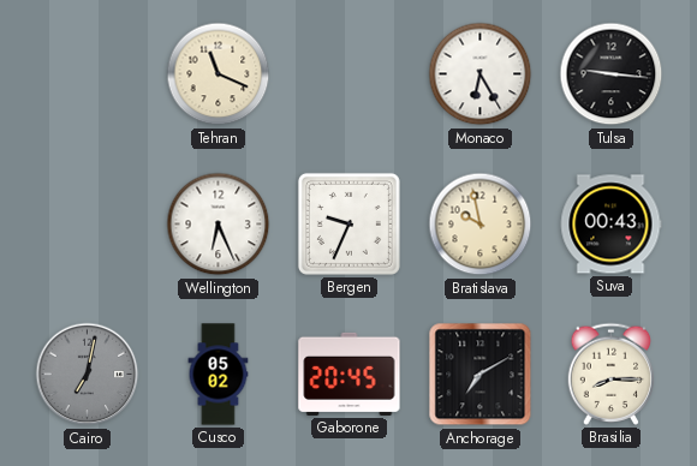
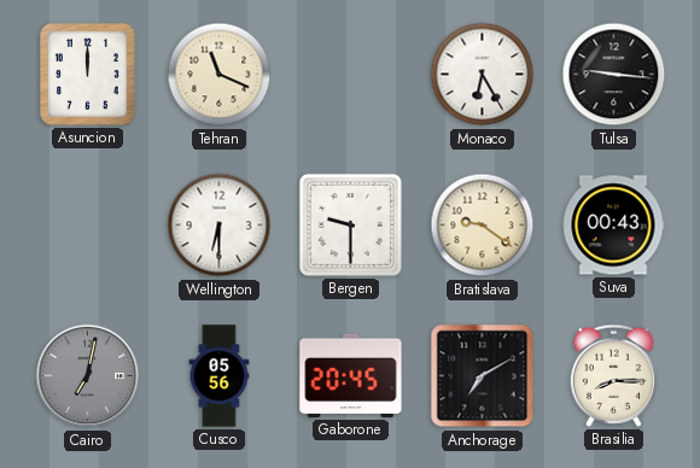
Asuncion: none -> 12:00 (88, 75)
Wellington: 6:26 -> 6:30 (220, 226)
Bergen: 9:34 -> 9:30 (350, 224)
Bratislava: 9:58 -> 9:21 (483, 226)
Cusco: 05:02 -> 05:56 (220, 376)
